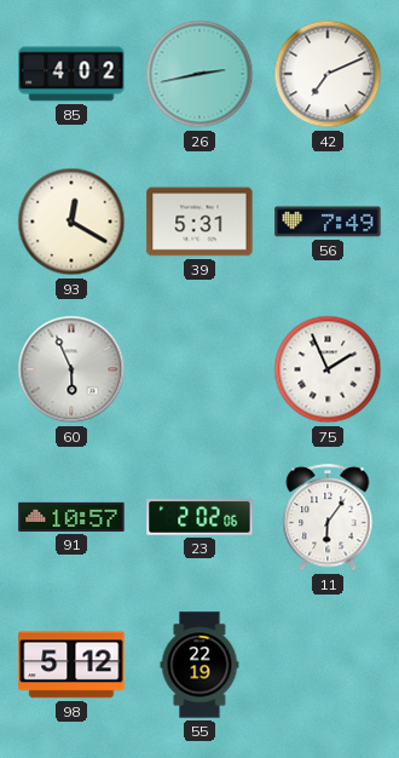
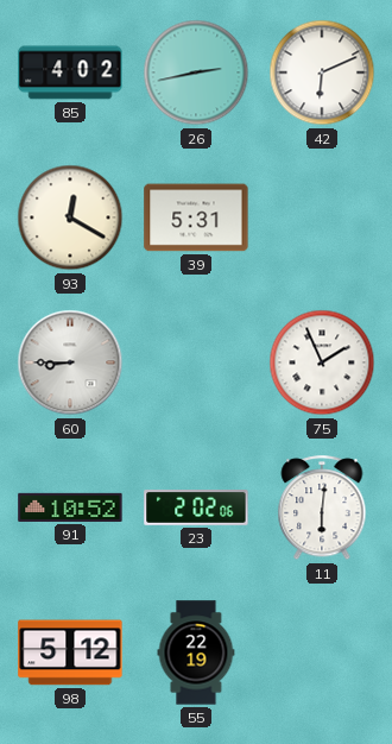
42: 7:11 -> 6:11 (322, 72)
56: 7:49 -> none (328, 222)
60: 5:56 -> 8:45 (70, 362)
91: 10:57 -> 10:52 (70, 507)
11: 6:06 -> 6:01 (322, 509)
